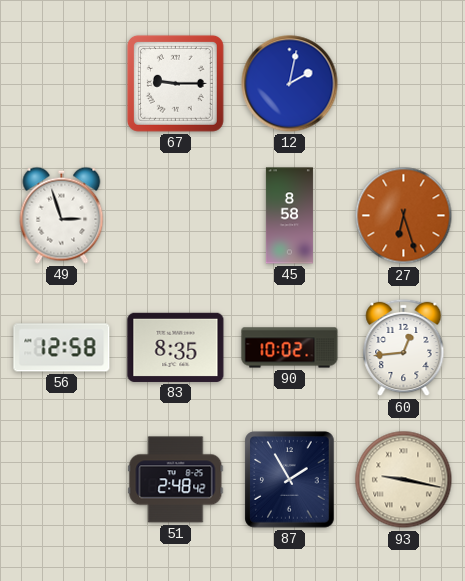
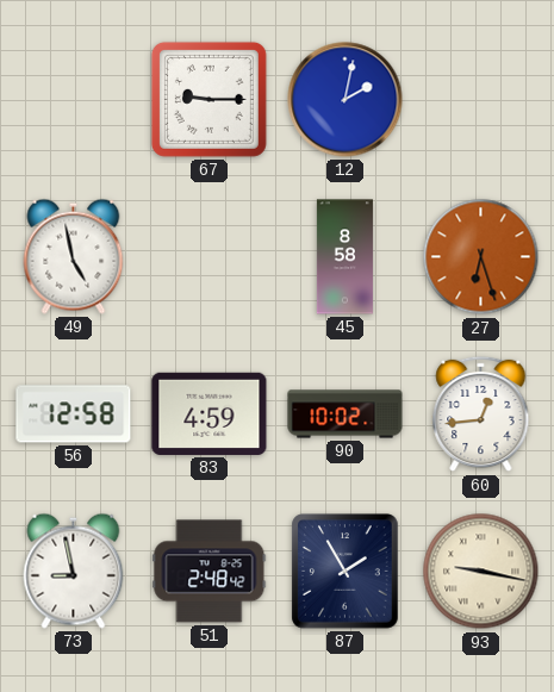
49: 2:57 -> 4:58 (74, 256)
83: 8:35 -> 4:59 (210, 413)
73: none -> 8:58 (74, 571)
